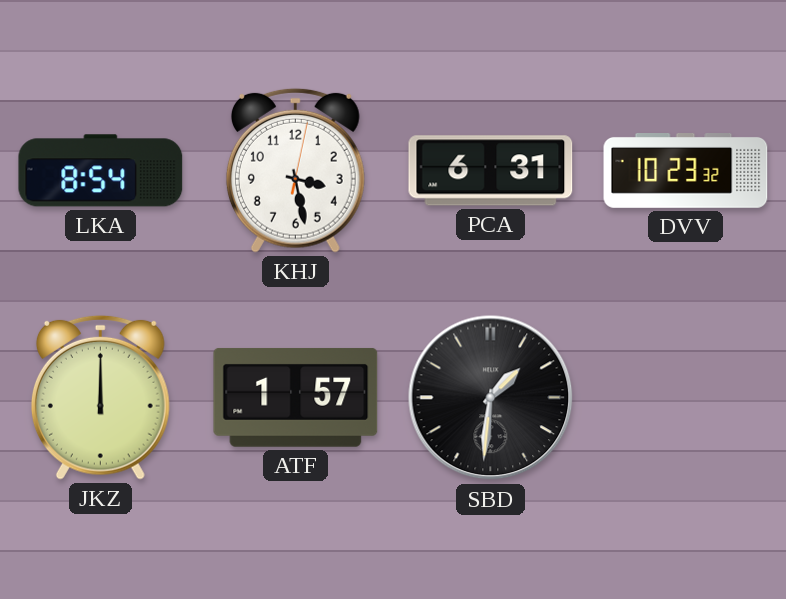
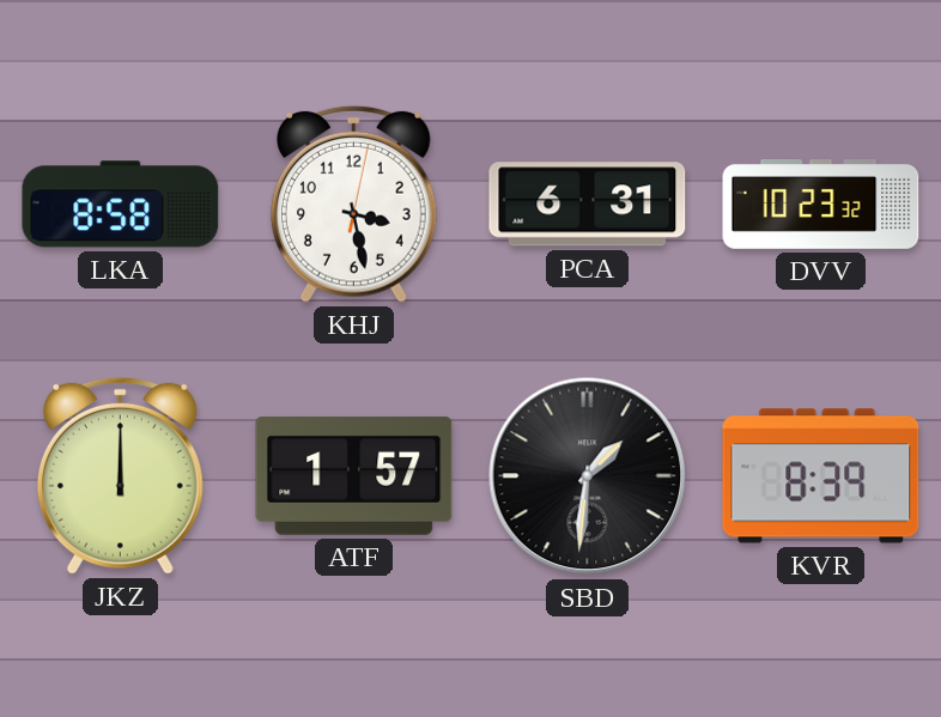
LKA: 8:54 -> 8:58 (121, 205)
KVR: none -> 8:39 (821, 476)
